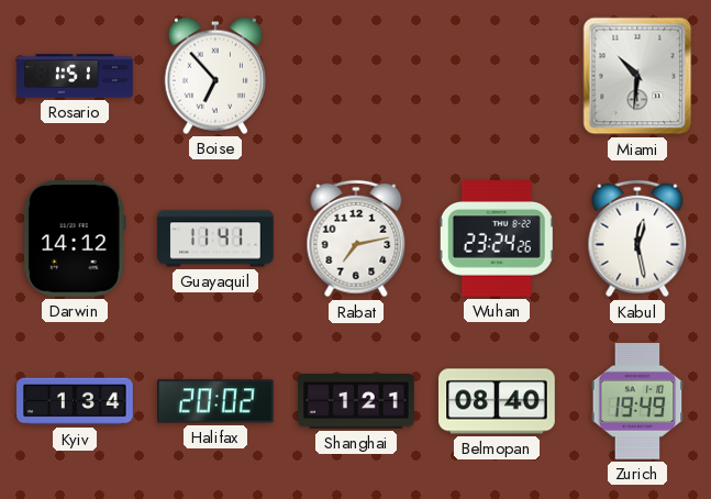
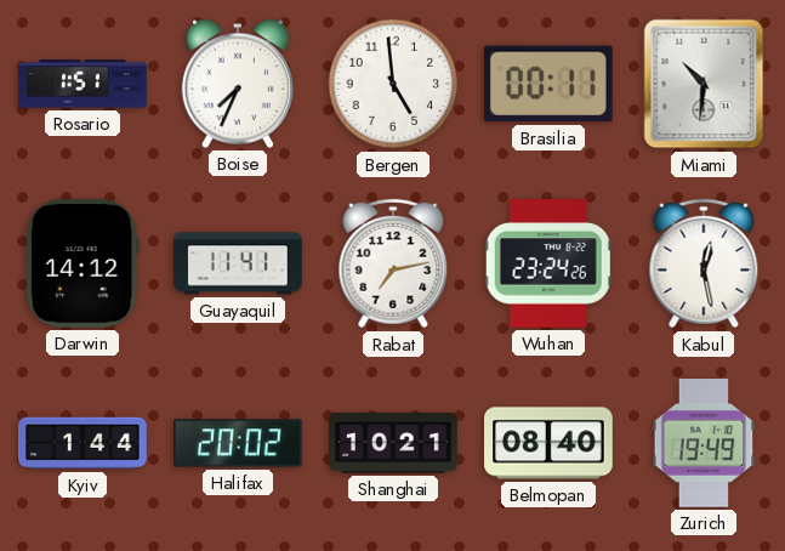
Boise: 6:53 -> 7:34 (238, 84)
Bergen: none -> 4:59 (393, 84)
Brasilia: none -> 00:11 (548, 84)
Kyiv: 1:34 -> 1:44 (83, 443)
Shanghai: 1:21 -> 10:21 (393, 443)
